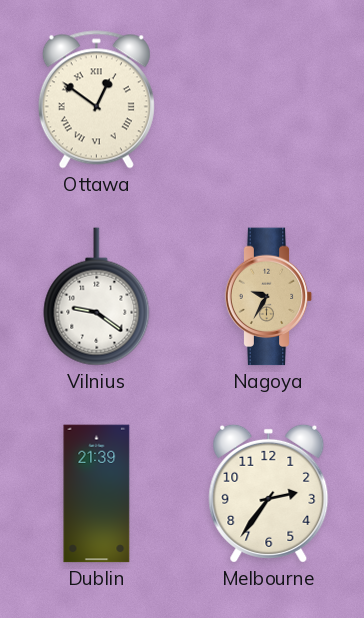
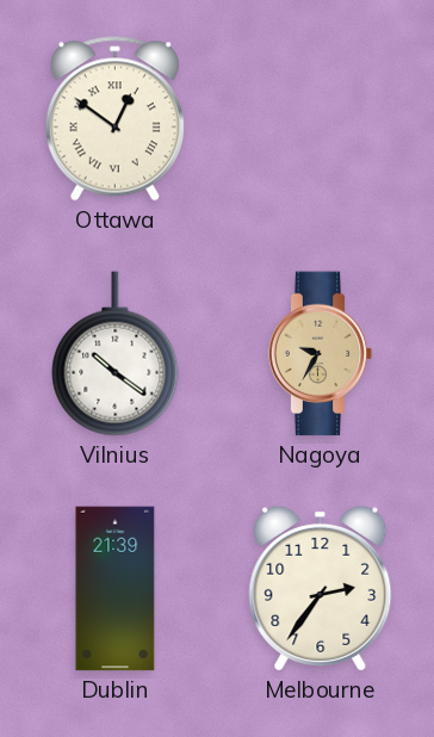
Vilnius: 9:21 -> 10:21 (116, 354)
